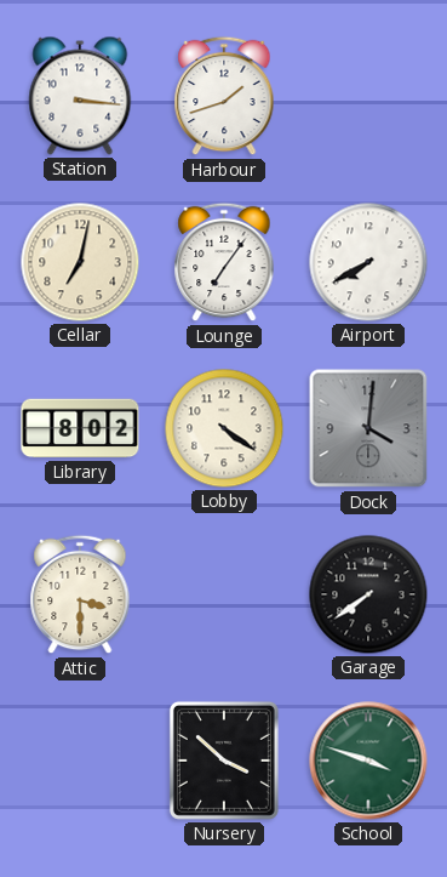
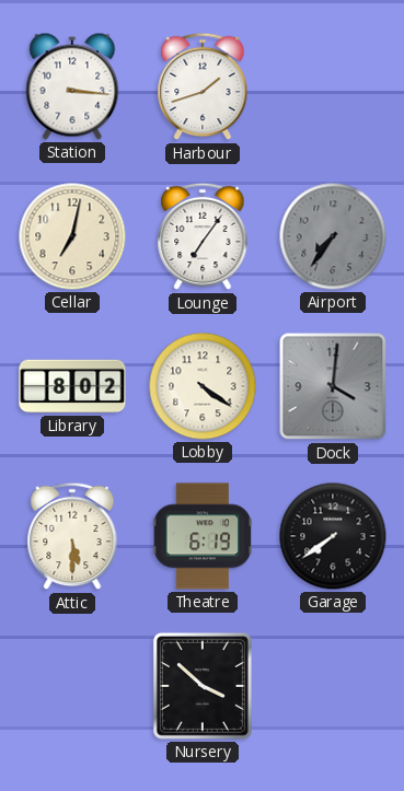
Airport: 7:40 -> 7:36 (333, 236)
Airport dial: white -> grey (333, 236)
Attic: 3:30 -> 5:30 (72, 536)
Theatre: none -> 6:19 (203, 536)
School: 3:48 -> none (368, 761)
